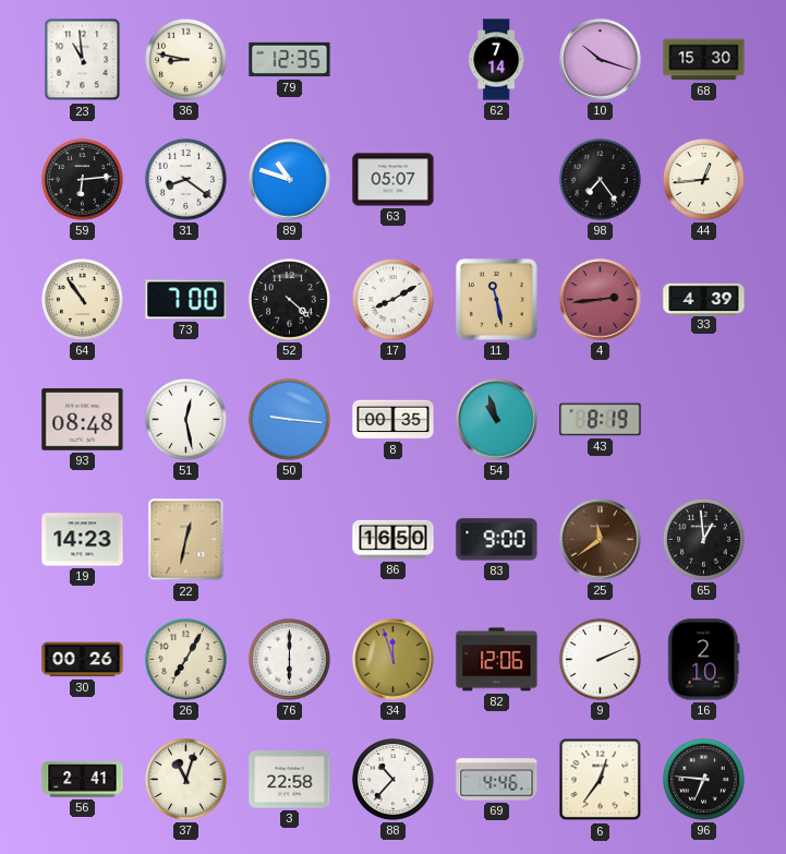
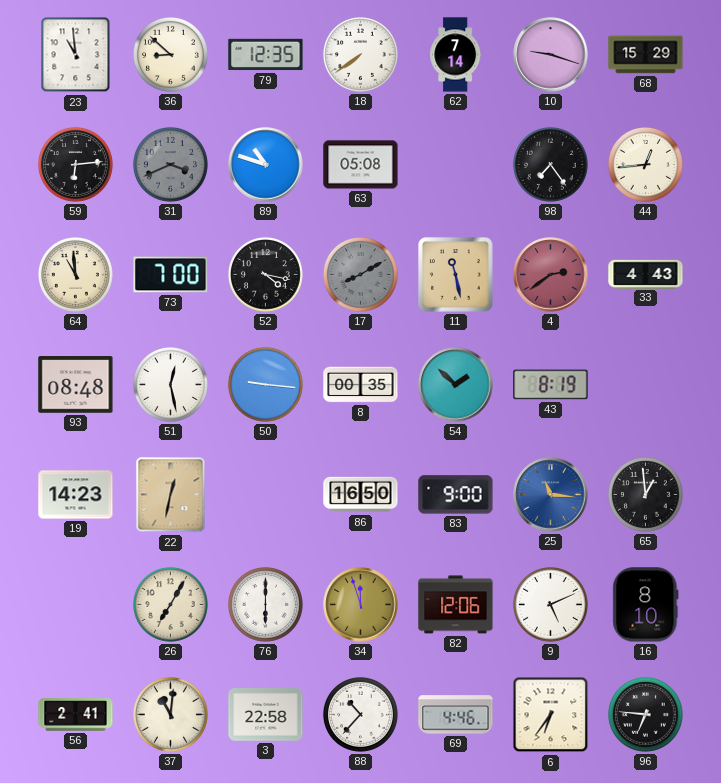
36: 8:47 -> 8:52 (170, 54)
18: none -> 7:39 (360, 54)
10: 10:18 -> 9:18 (551, 55)
68: 15:30 -> 15:29 (646, 55)
31: 8:21 -> 3:41 (170, 164)
31 dial: white -> grey (170, 164)
63: 05:07 -> 05:08 (361, 165)
64: 10:54 -> 10:59 (75, 274)
52: 4:22 -> 4:17 (265, 274)
17 dial: white -> grey (360, 274)
4: 2:44 -> 2:39 (551, 275)
33: 4:39 -> 4:43 (646, 274)
54: 10:57 -> 1:52 (456, 385)
25: 11:39 -> 11:16 (551, 495)
25 dial: brown -> blue (551, 495)
30: 00:26 -> none (83, 660)
9: 2:11 -> 5:11 (550, 604)
16: 2:10 -> 8:10 (646, 605)
37: 11:03 -> 11:01 (170, 714)
6: 12:36 -> 6:36 (551, 715)
